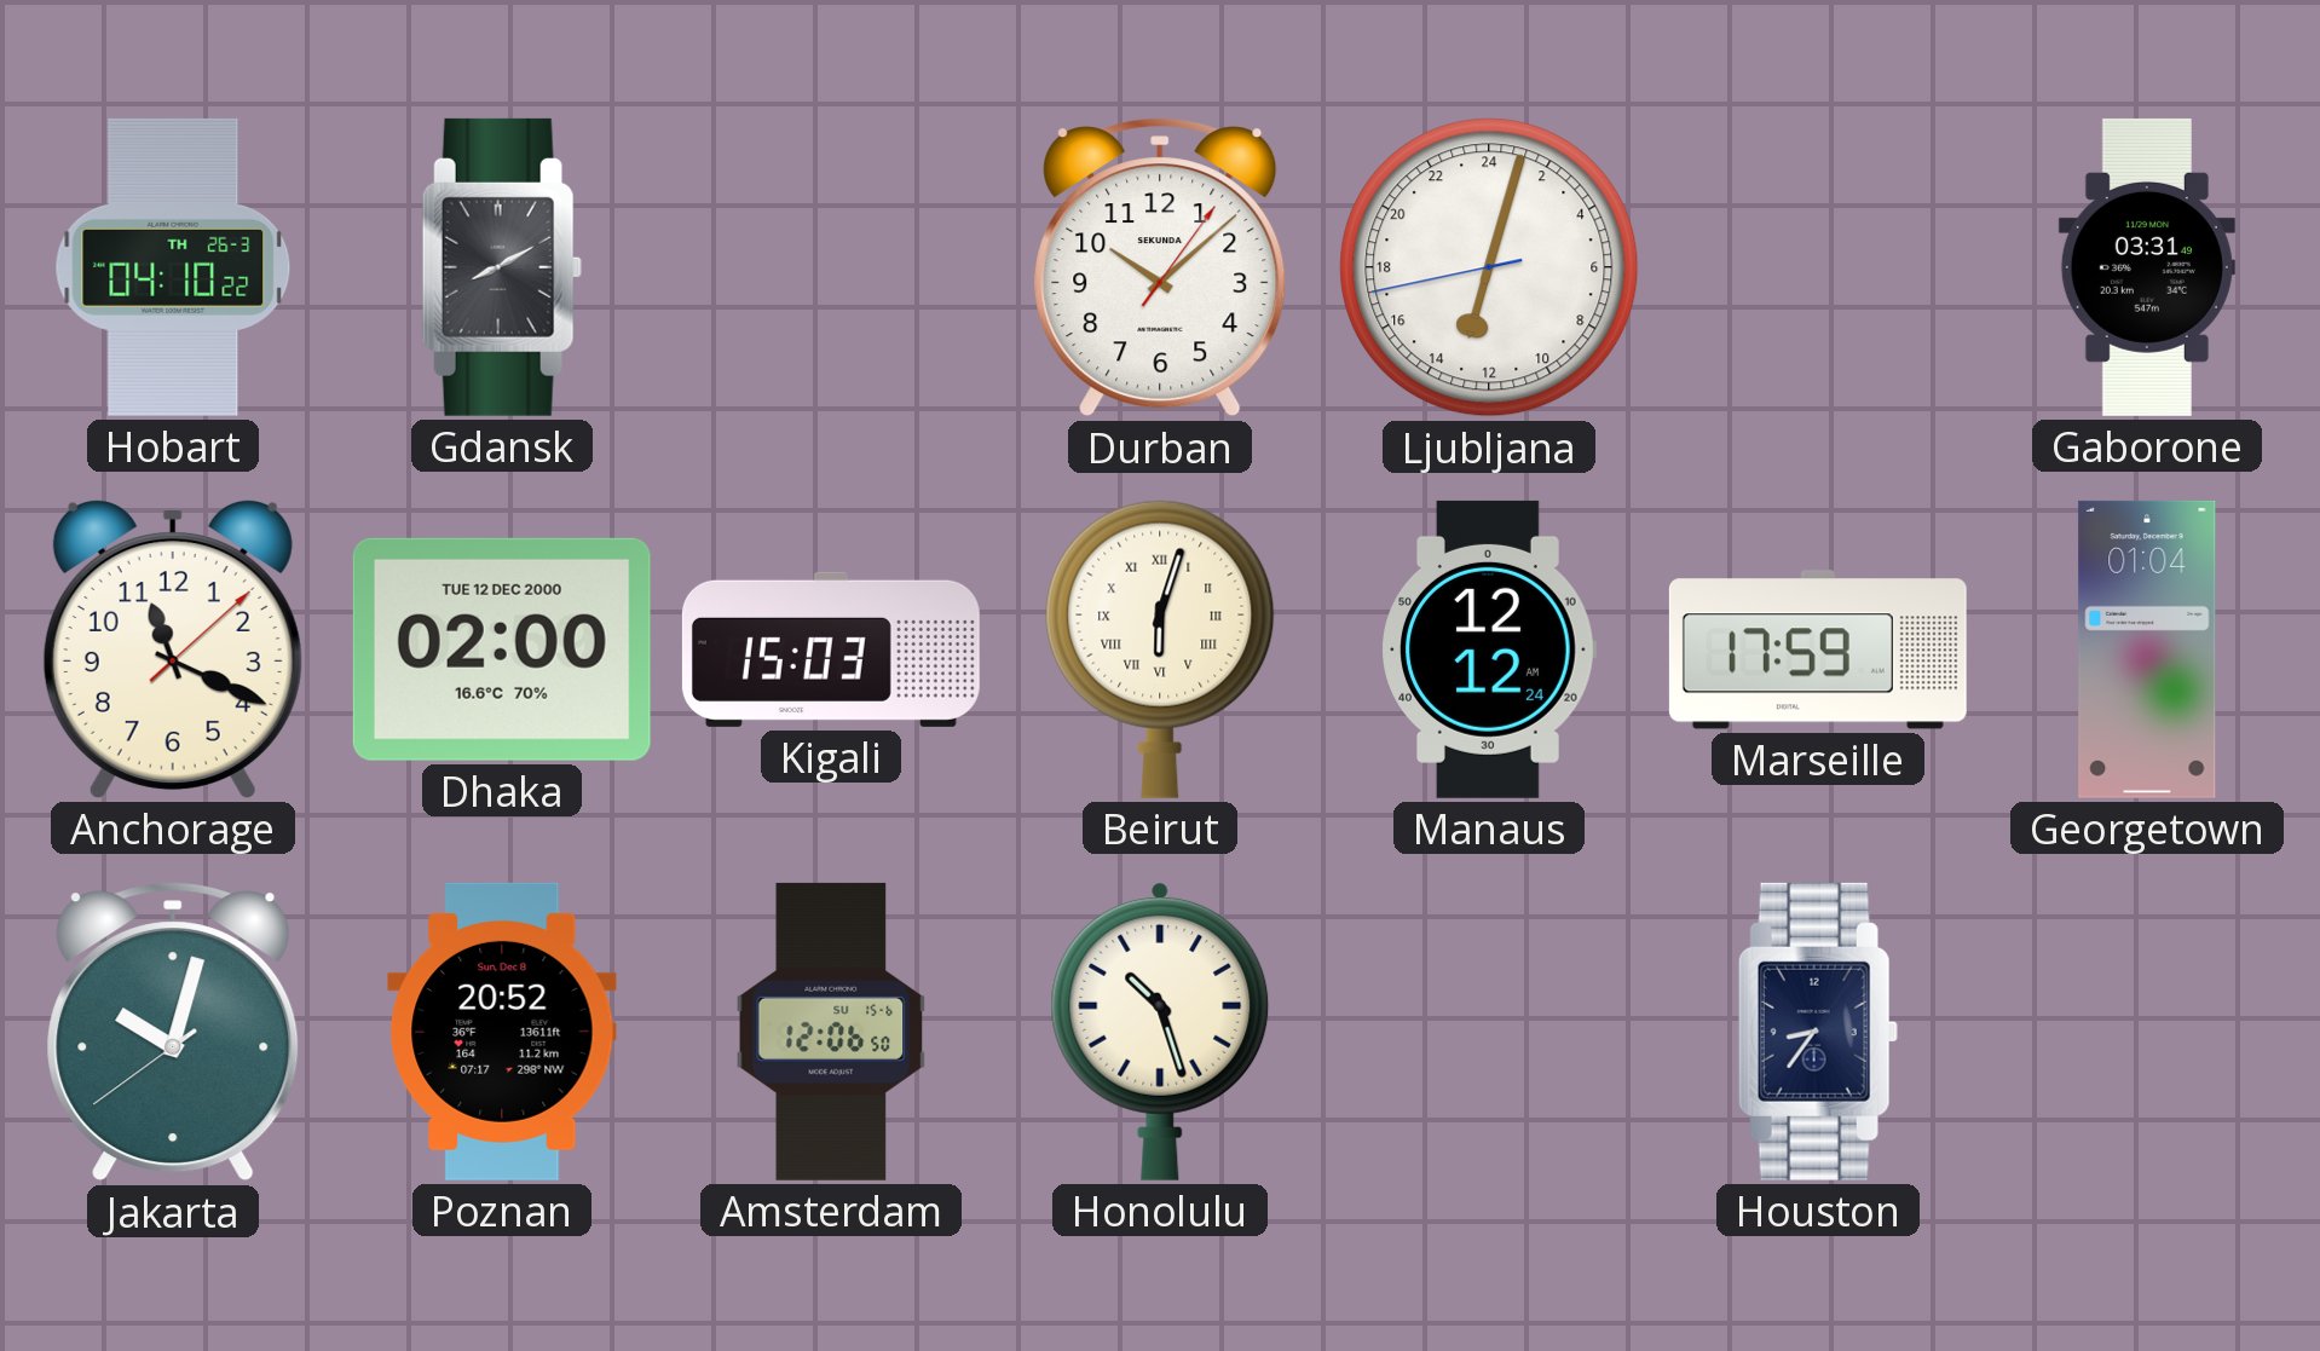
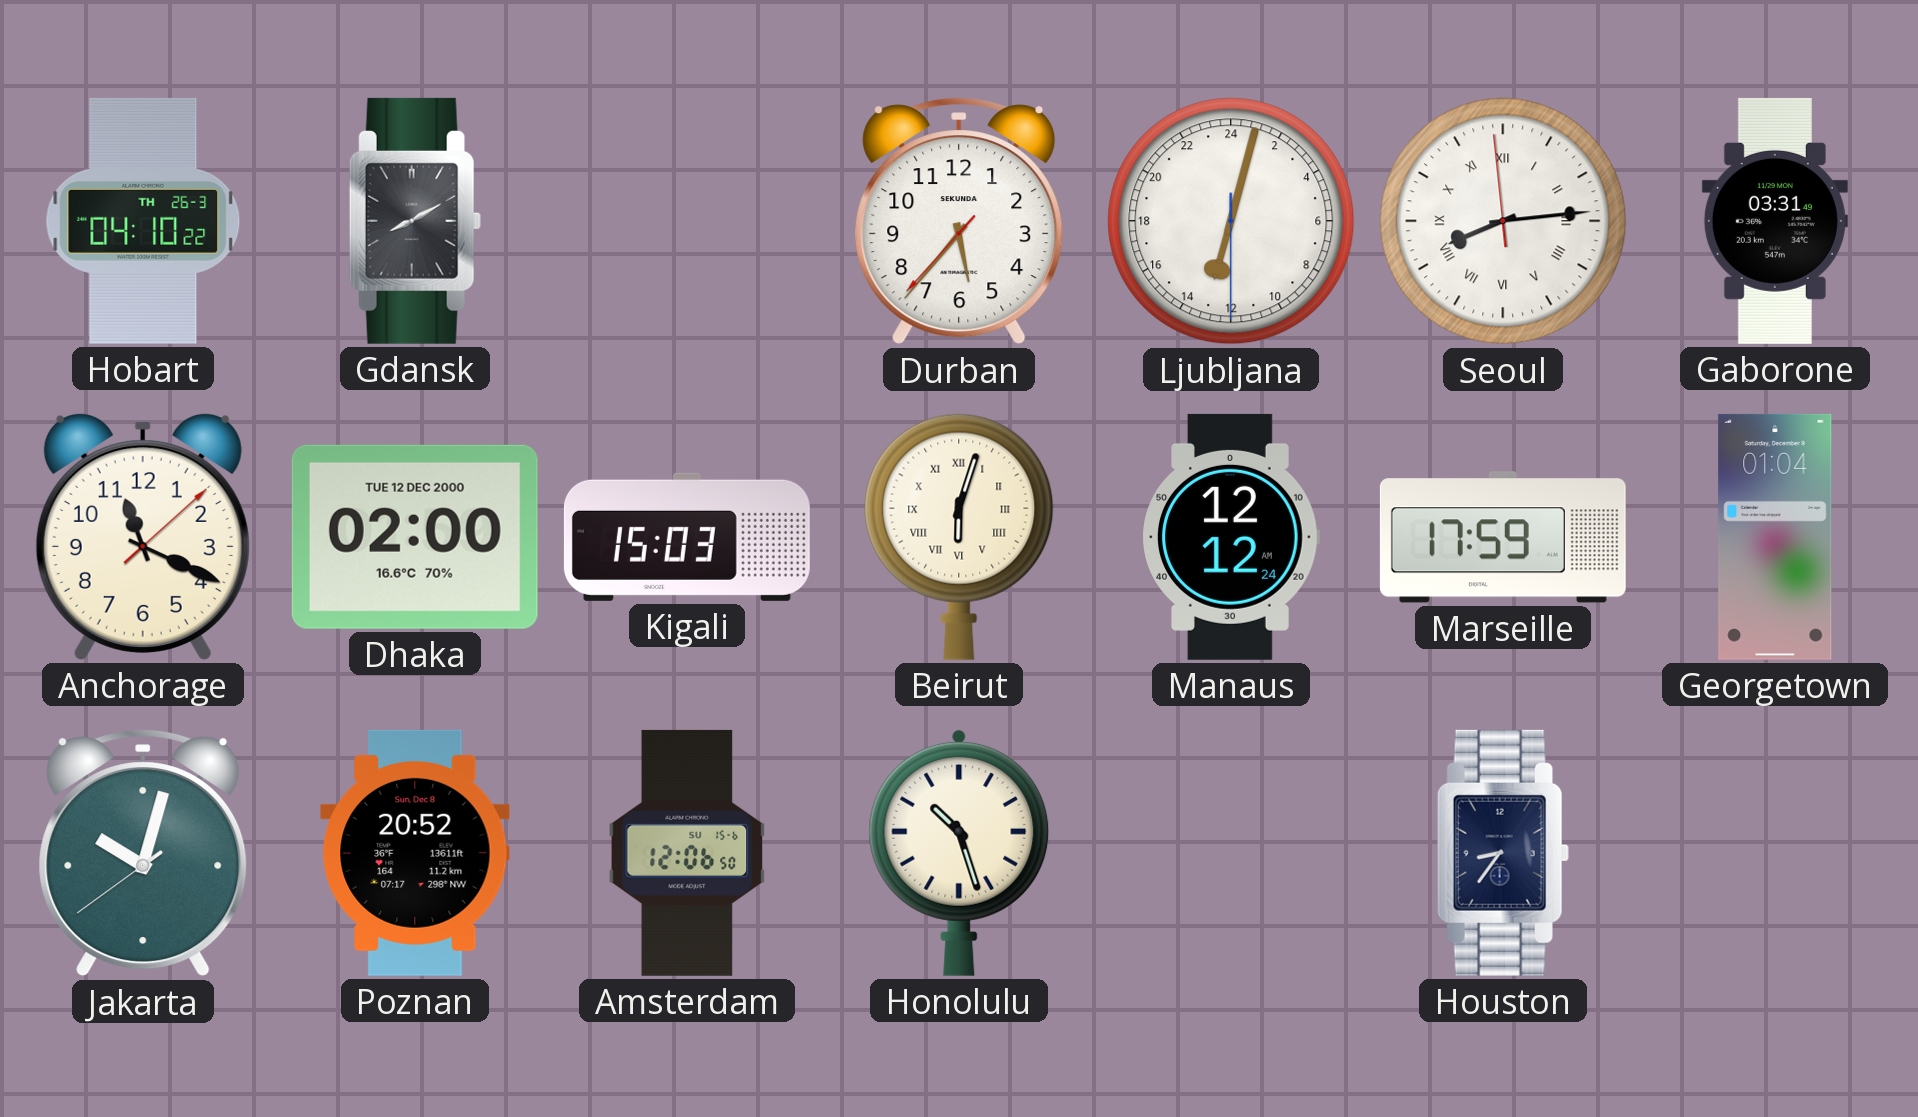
Durban: 10:08 -> 5:36 (959, 221)
Ljubljana: 13:02:43 -> 13:02:30 (1231, 221)
Seoul: none -> 8:13 (1503, 221)
